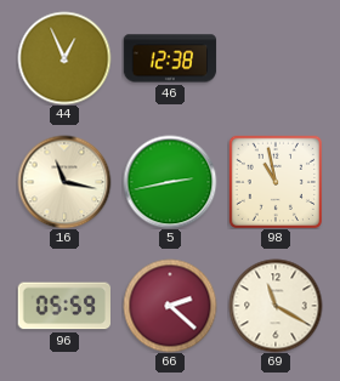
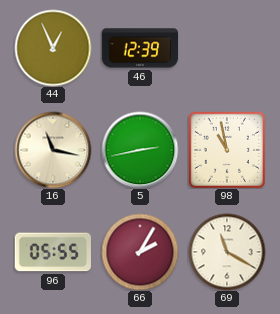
46: 12:38 -> 12:39 (140, 48)
96: 05:59 -> 05:55 (52, 252)
66: 2:22 -> 2:05 (140, 252)
